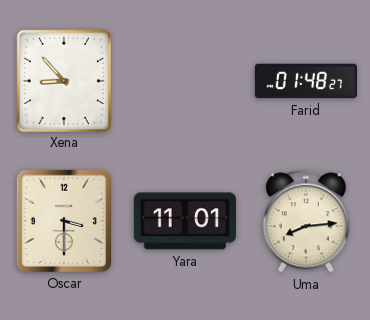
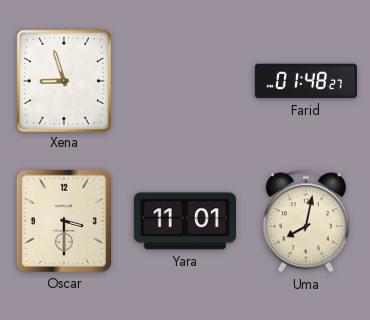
Xena: 8:53 -> 8:57 (63, 80)
Uma: 8:14 -> 8:02 (306, 221)
